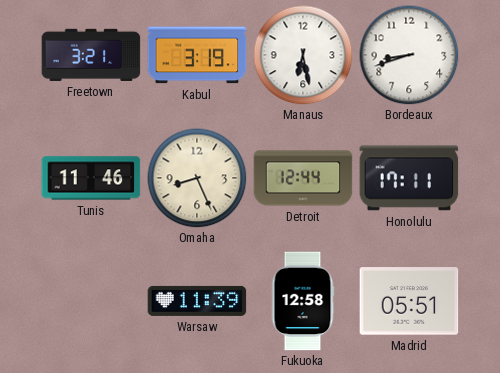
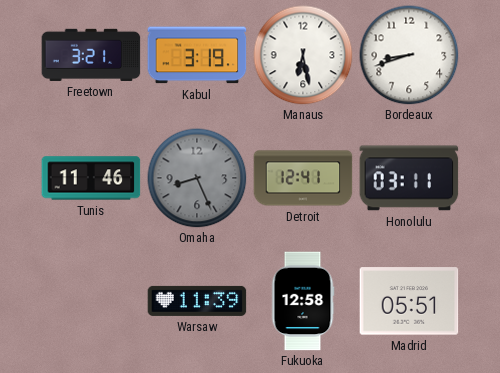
Omaha dial: cream -> grey (197, 178)
Detroit: 12:44 -> 12:41 (303, 178)
Honolulu: 17:11 -> 03:11 (409, 178)
